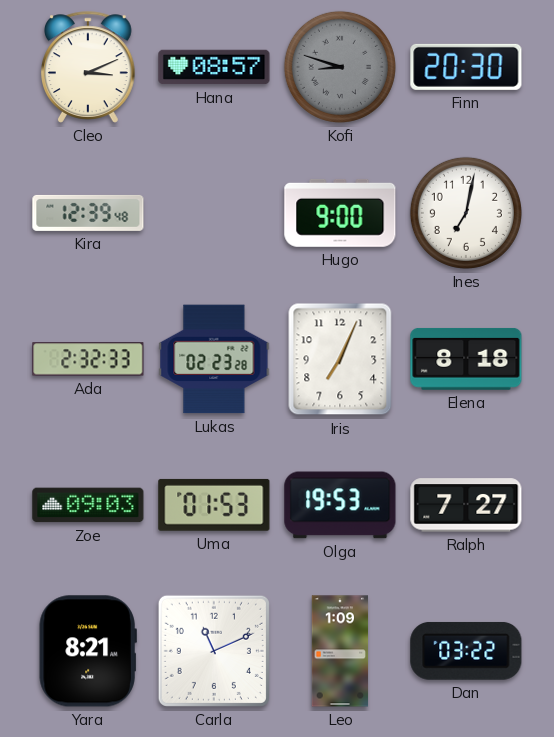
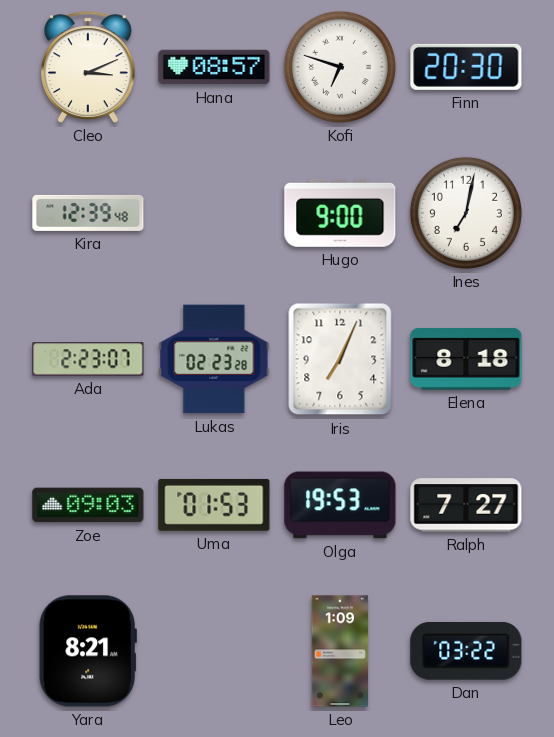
Kofi: 8:48 -> 6:48 (340, 67)
Kofi dial: grey -> white (340, 67)
Ada: 2:32 -> 2:23 (88, 359)
Carla: 11:11 -> none (214, 651)
